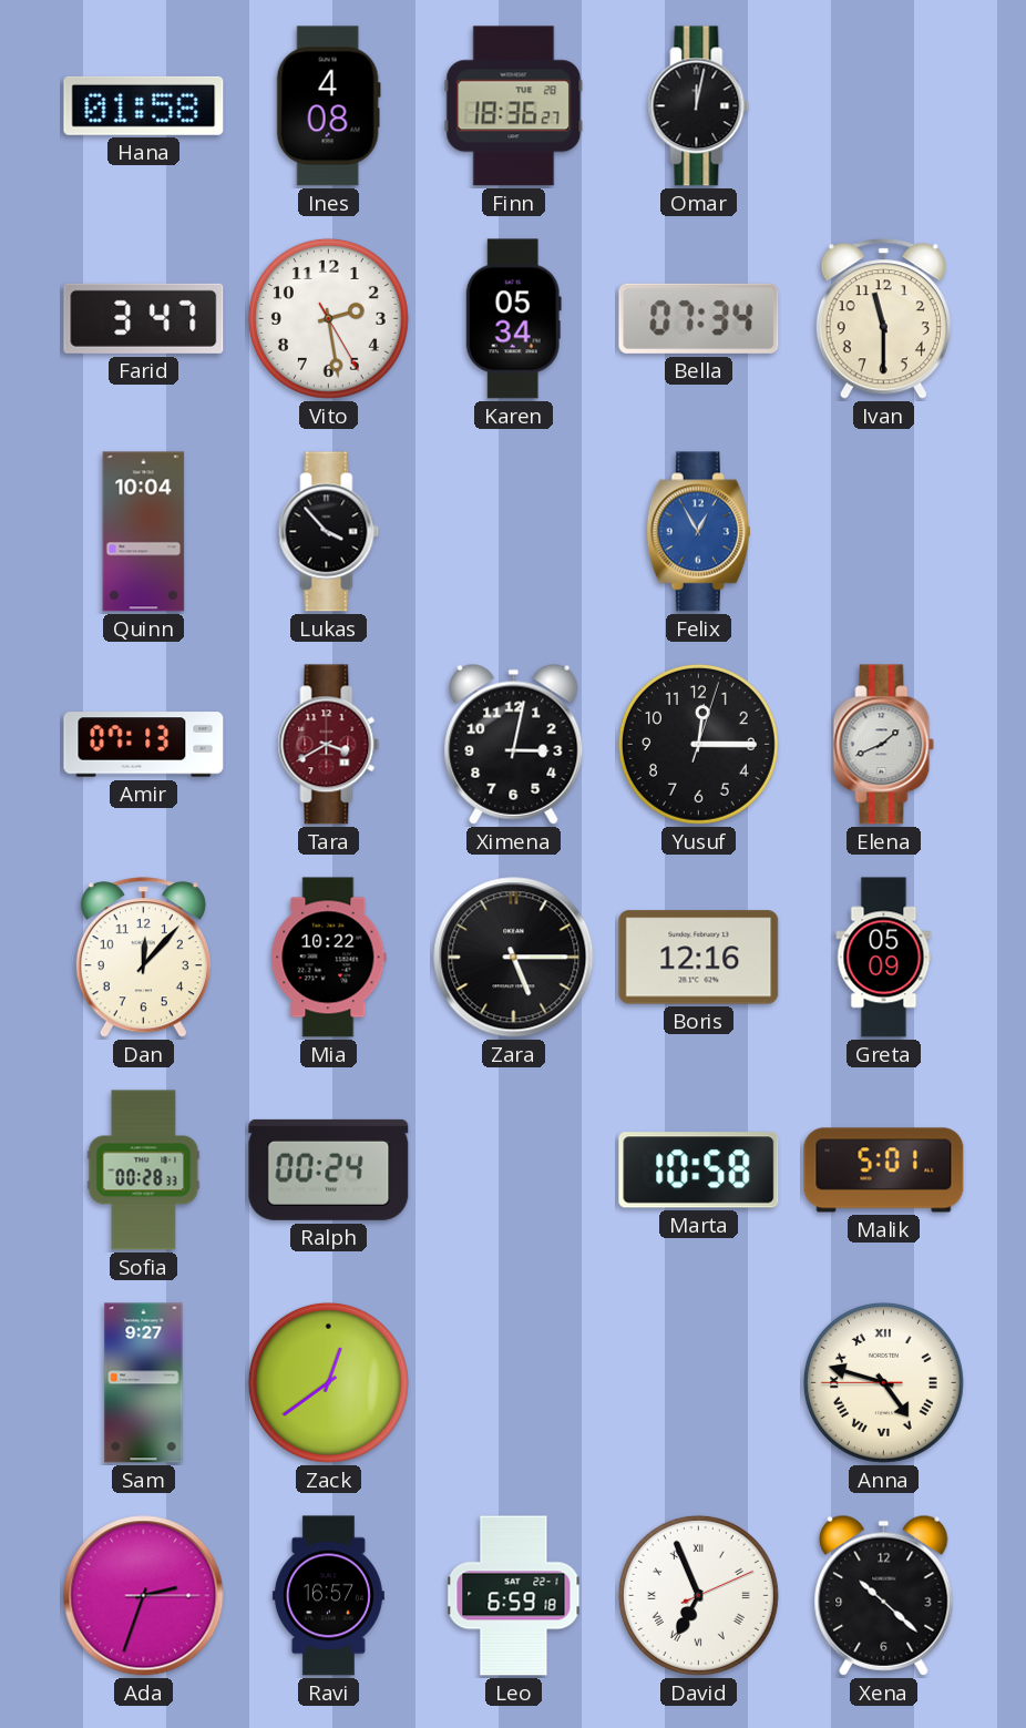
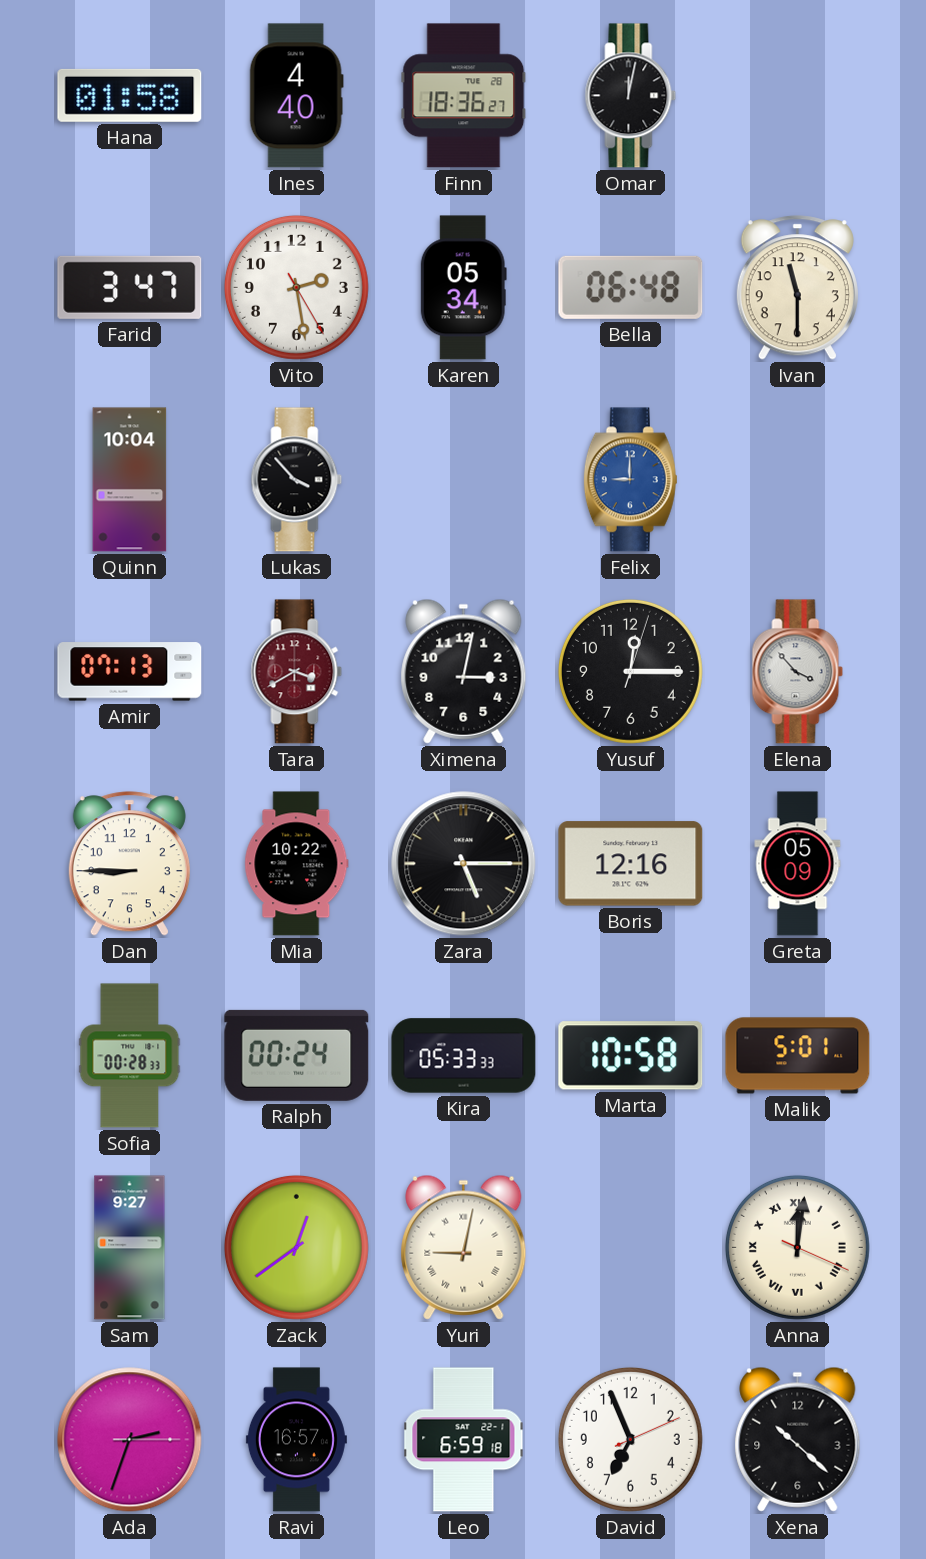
Ines: 4:08 -> 4:40 (296, 96)
Bella: 07:34 -> 06:48 (631, 287)
Felix: 12:55 -> 9:00 (630, 480)
Elena: 1:41 -> 3:53 (798, 672)
Dan: 12:07 -> 8:45 (129, 864)
Kira: none -> 05:33 (464, 1056)
Yuri: none -> 9:02 (464, 1247)
Anna: 4:47 -> 12:01 (797, 1247)
David numerals: Roman -> Arabic (630, 1439)
